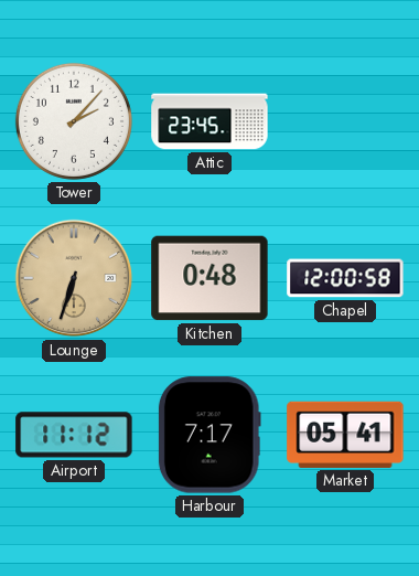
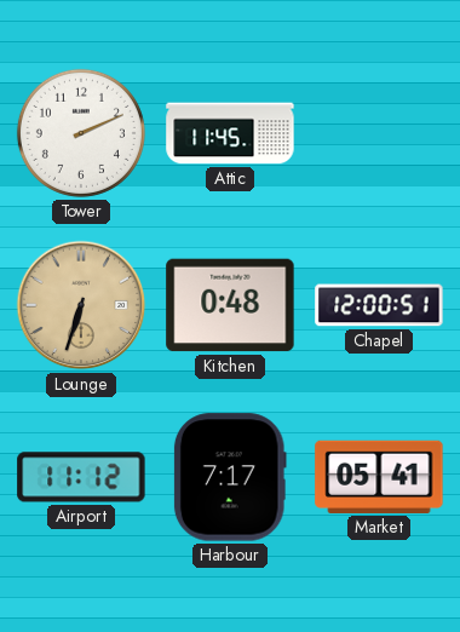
Tower: 2:07 -> 2:11 (81, 133)
Attic: 23:45 -> 11:45 (230, 133)
Chapel: 12:00:58 -> 12:00:51 (379, 305)
